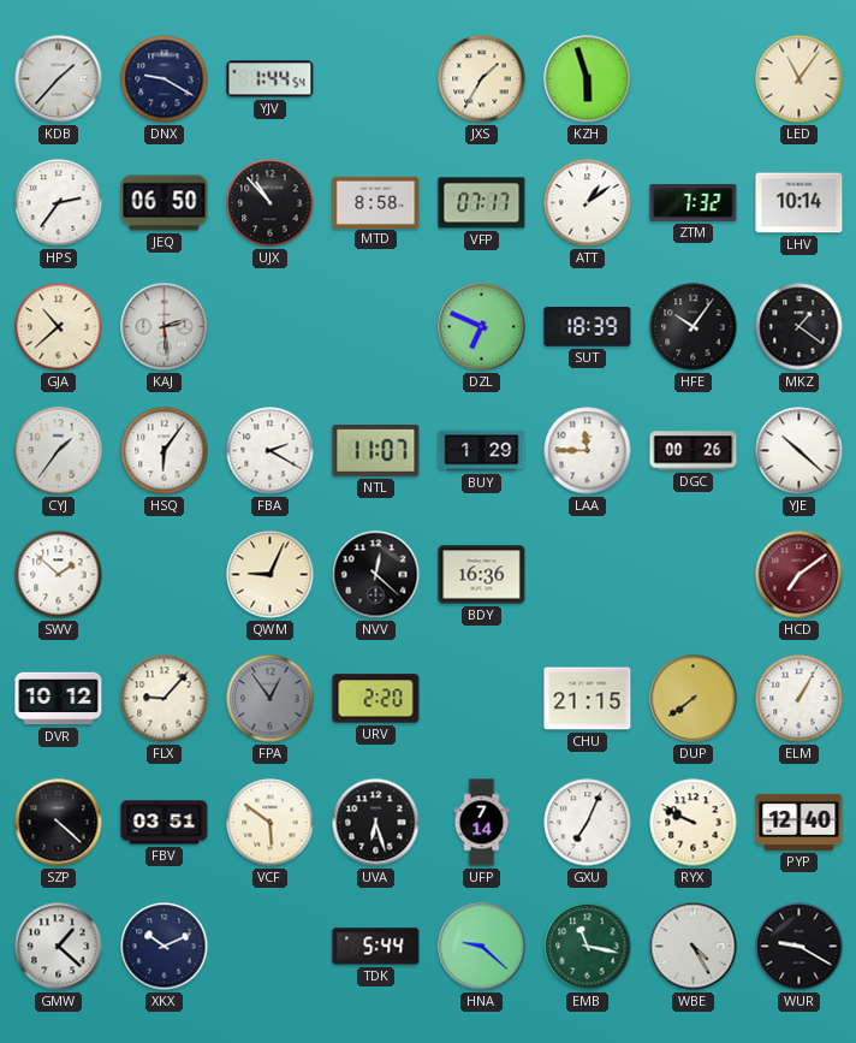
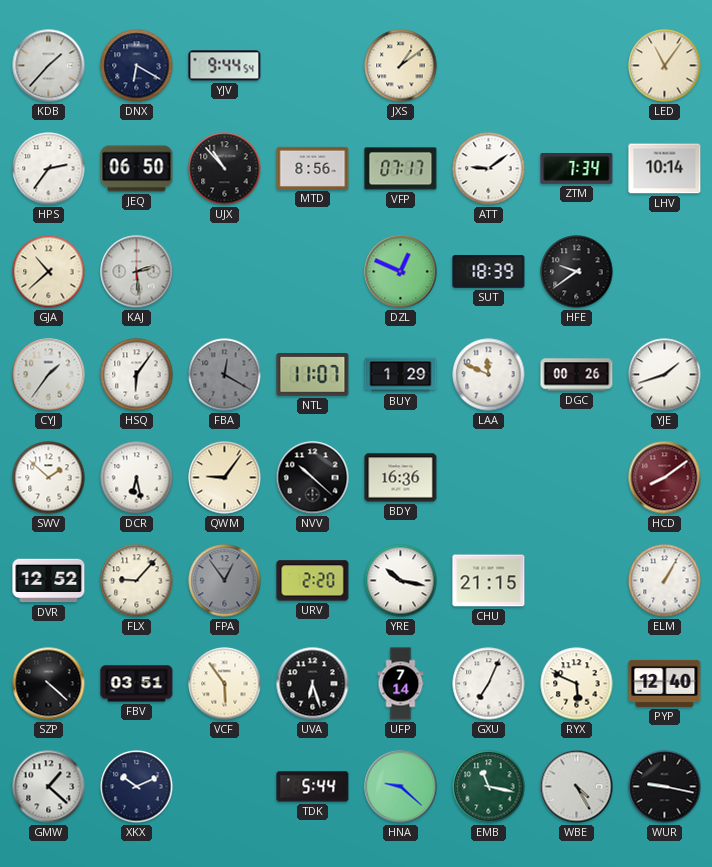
DNX: 9:20 -> 6:20 (137, 66)
YJV: 1:44 -> 9:44 (225, 66)
JXS: 1:35 -> 1:09 (401, 66)
KZH: 5:57 -> none (588, 79)
MTD: 8:58 -> 8:56 (313, 168)
ATT: 1:09 -> 9:09 (489, 169)
ZTM: 7:32 -> 7:34 (577, 169)
DZL: 6:49 -> 12:49 (401, 272)
HFE: 10:06 -> 9:39 (577, 272)
MKZ: 1:21 -> none (799, 327)
FBA: 2:20 -> 12:20 (225, 375)
FBA dial: white -> grey (225, 375)
LAA: 11:45 -> 11:49 (489, 375)
YJE: 10:22 -> 1:42 (665, 375)
DCR: none -> 6:28 (137, 478)
QWM: 9:04 -> 9:06 (225, 478)
NVV: 12:22 -> 10:22 (313, 478)
HCD: 7:09 -> 8:09 (665, 478)
DVR: 10:12 -> 12:52 (49, 581)
YRE: none -> 10:17 (401, 581)
DUP: 7:39 -> none (694, 699)
VCF: 5:51 -> 5:54 (225, 684)
RYX: 9:49 -> 5:49 (577, 684)
WUR: 9:20 -> 9:17 (665, 787)
